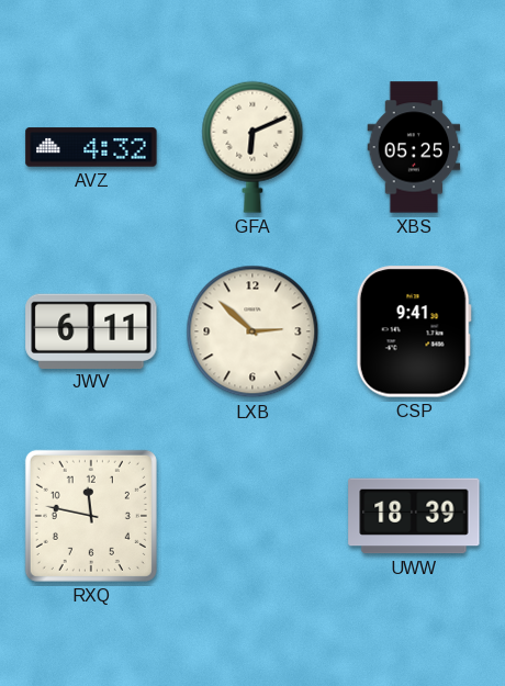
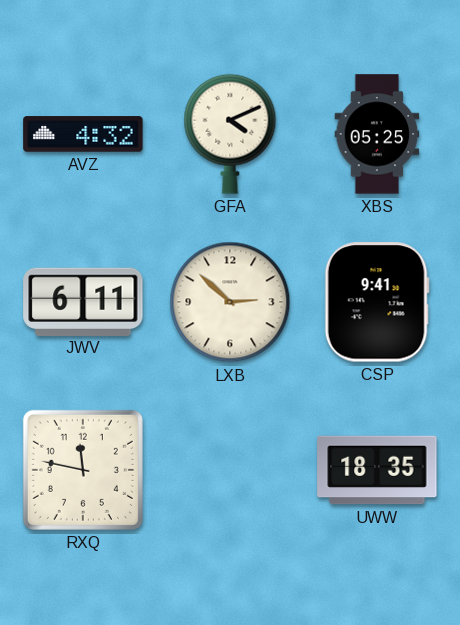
GFA: 6:11 -> 4:11 (230, 134)
UWW: 18:39 -> 18:35 (377, 470)
